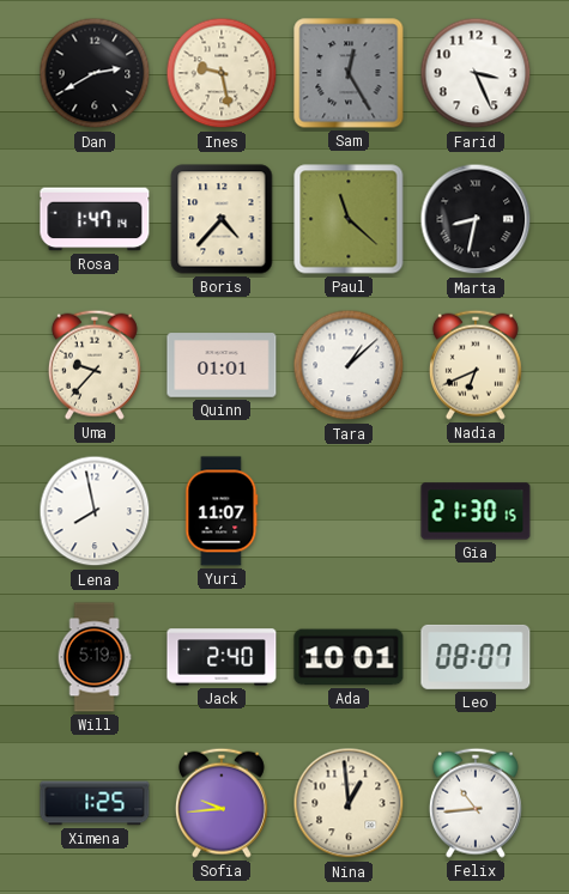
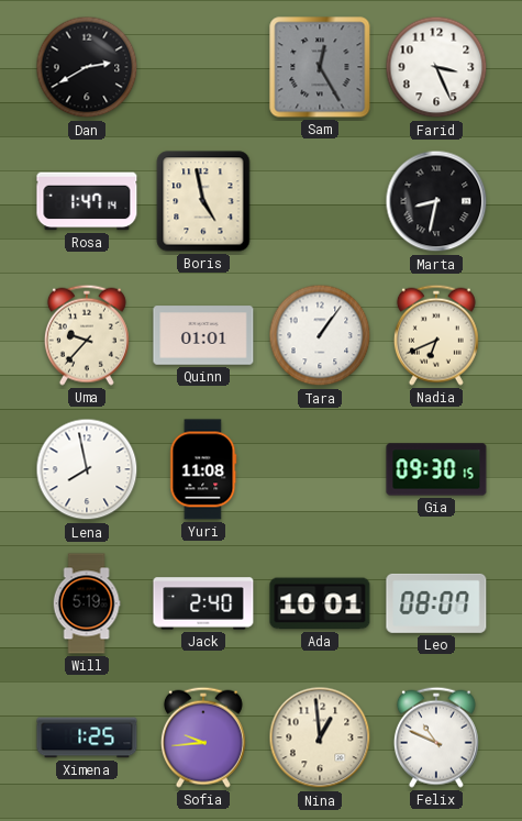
Ines: 9:28 -> none (222, 73)
Boris: 4:37 -> 4:58 (203, 201)
Paul: 11:22 -> none (349, 219)
Tara: 1:08 -> 1:06 (320, 335)
Yuri: 11:07 -> 11:08 (203, 469)
Gia: 21:30 -> 09:30 (436, 469)
Felix: 10:44 -> 10:49 (436, 737)
